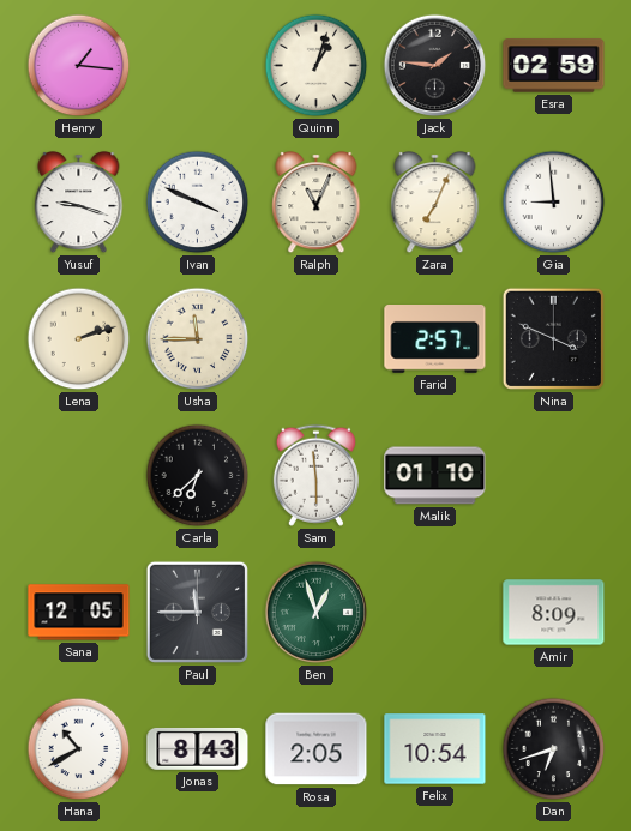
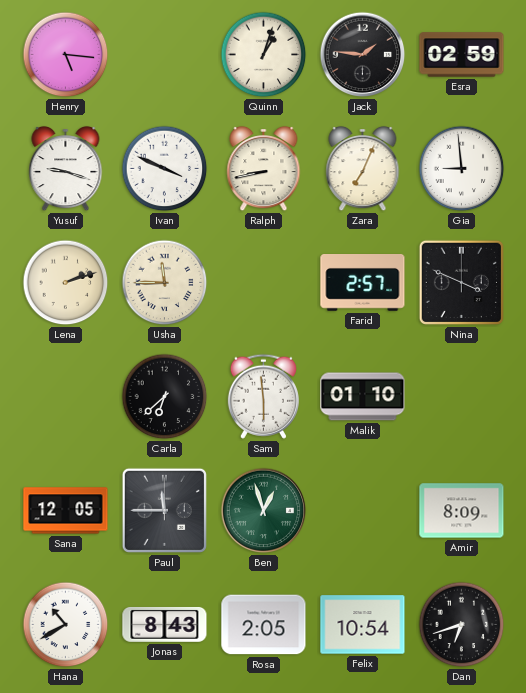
Henry: 1:16 -> 5:16 (66, 55)
Ralph: 11:04 -> 8:43 (264, 169)
